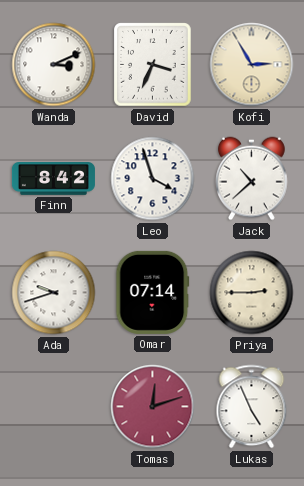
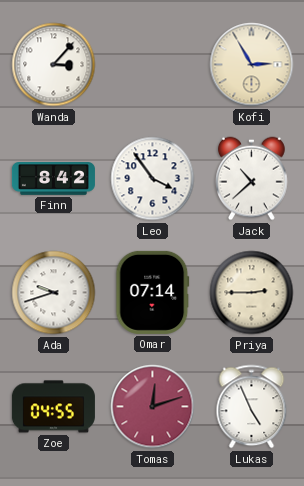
Wanda: 3:11 -> 3:07 (54, 65)
David: 3:34 -> none (153, 65)
Leo: 3:57 -> 3:54 (153, 179)
Zoe: none -> 04:55 (53, 407)
